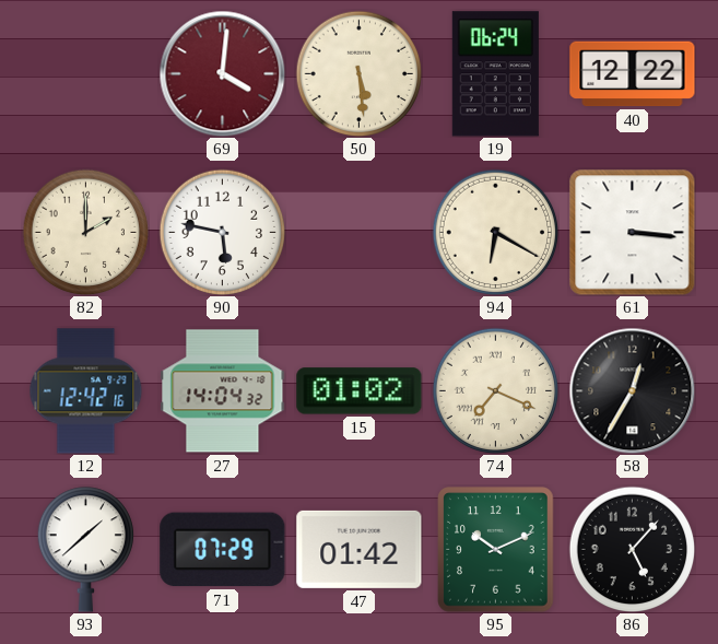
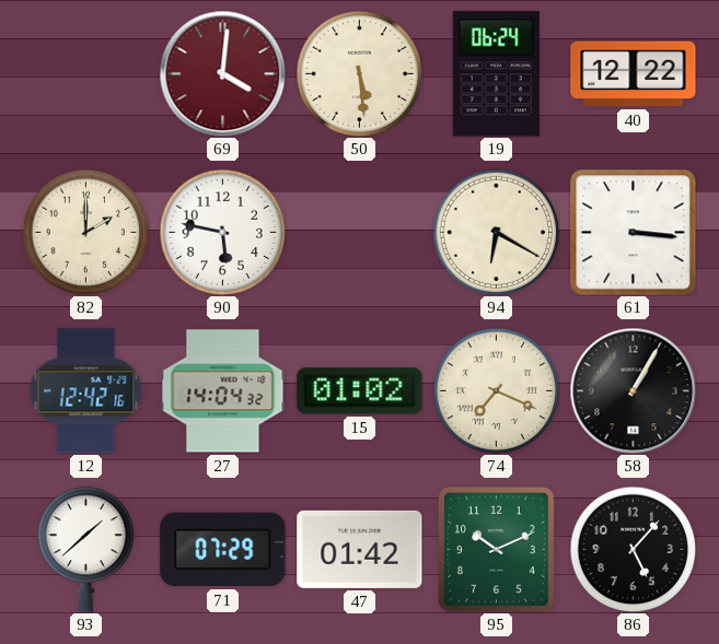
58: 12:35 -> 1:05 (633, 390)
